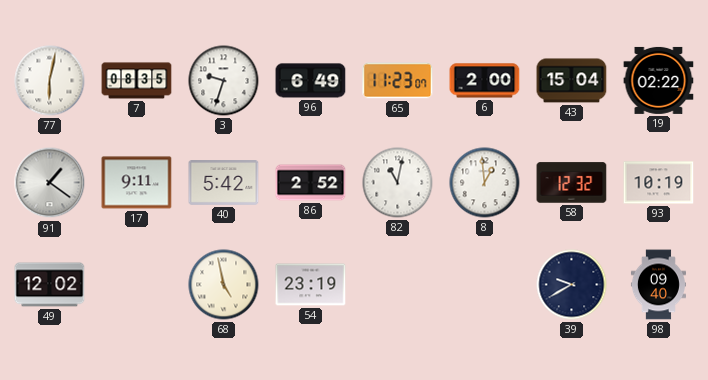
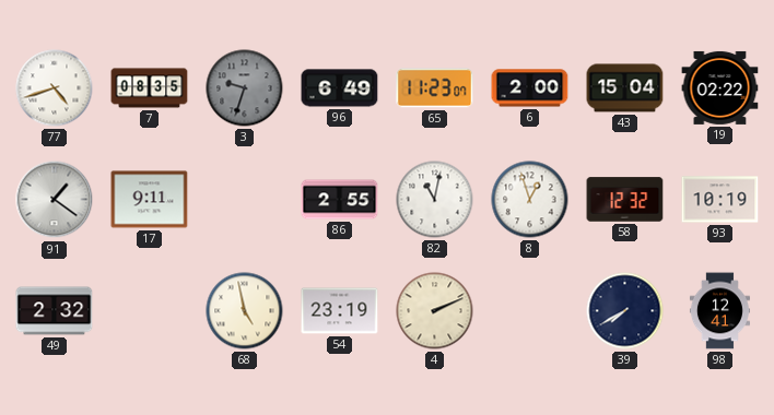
77: 6:02 -> 4:42 (55, 88)
3 dial: white -> grey (245, 88)
40: 5:42 -> none (224, 183)
86: 2:52 -> 2:55 (340, 200)
8: 12:59 -> 12:57 (530, 200)
49: 12:02 -> 2:32 (55, 311)
4: none -> 2:11 (435, 311)
39: 9:40 -> 7:40 (625, 311)
98: 09:40 -> 12:41 (719, 311)
